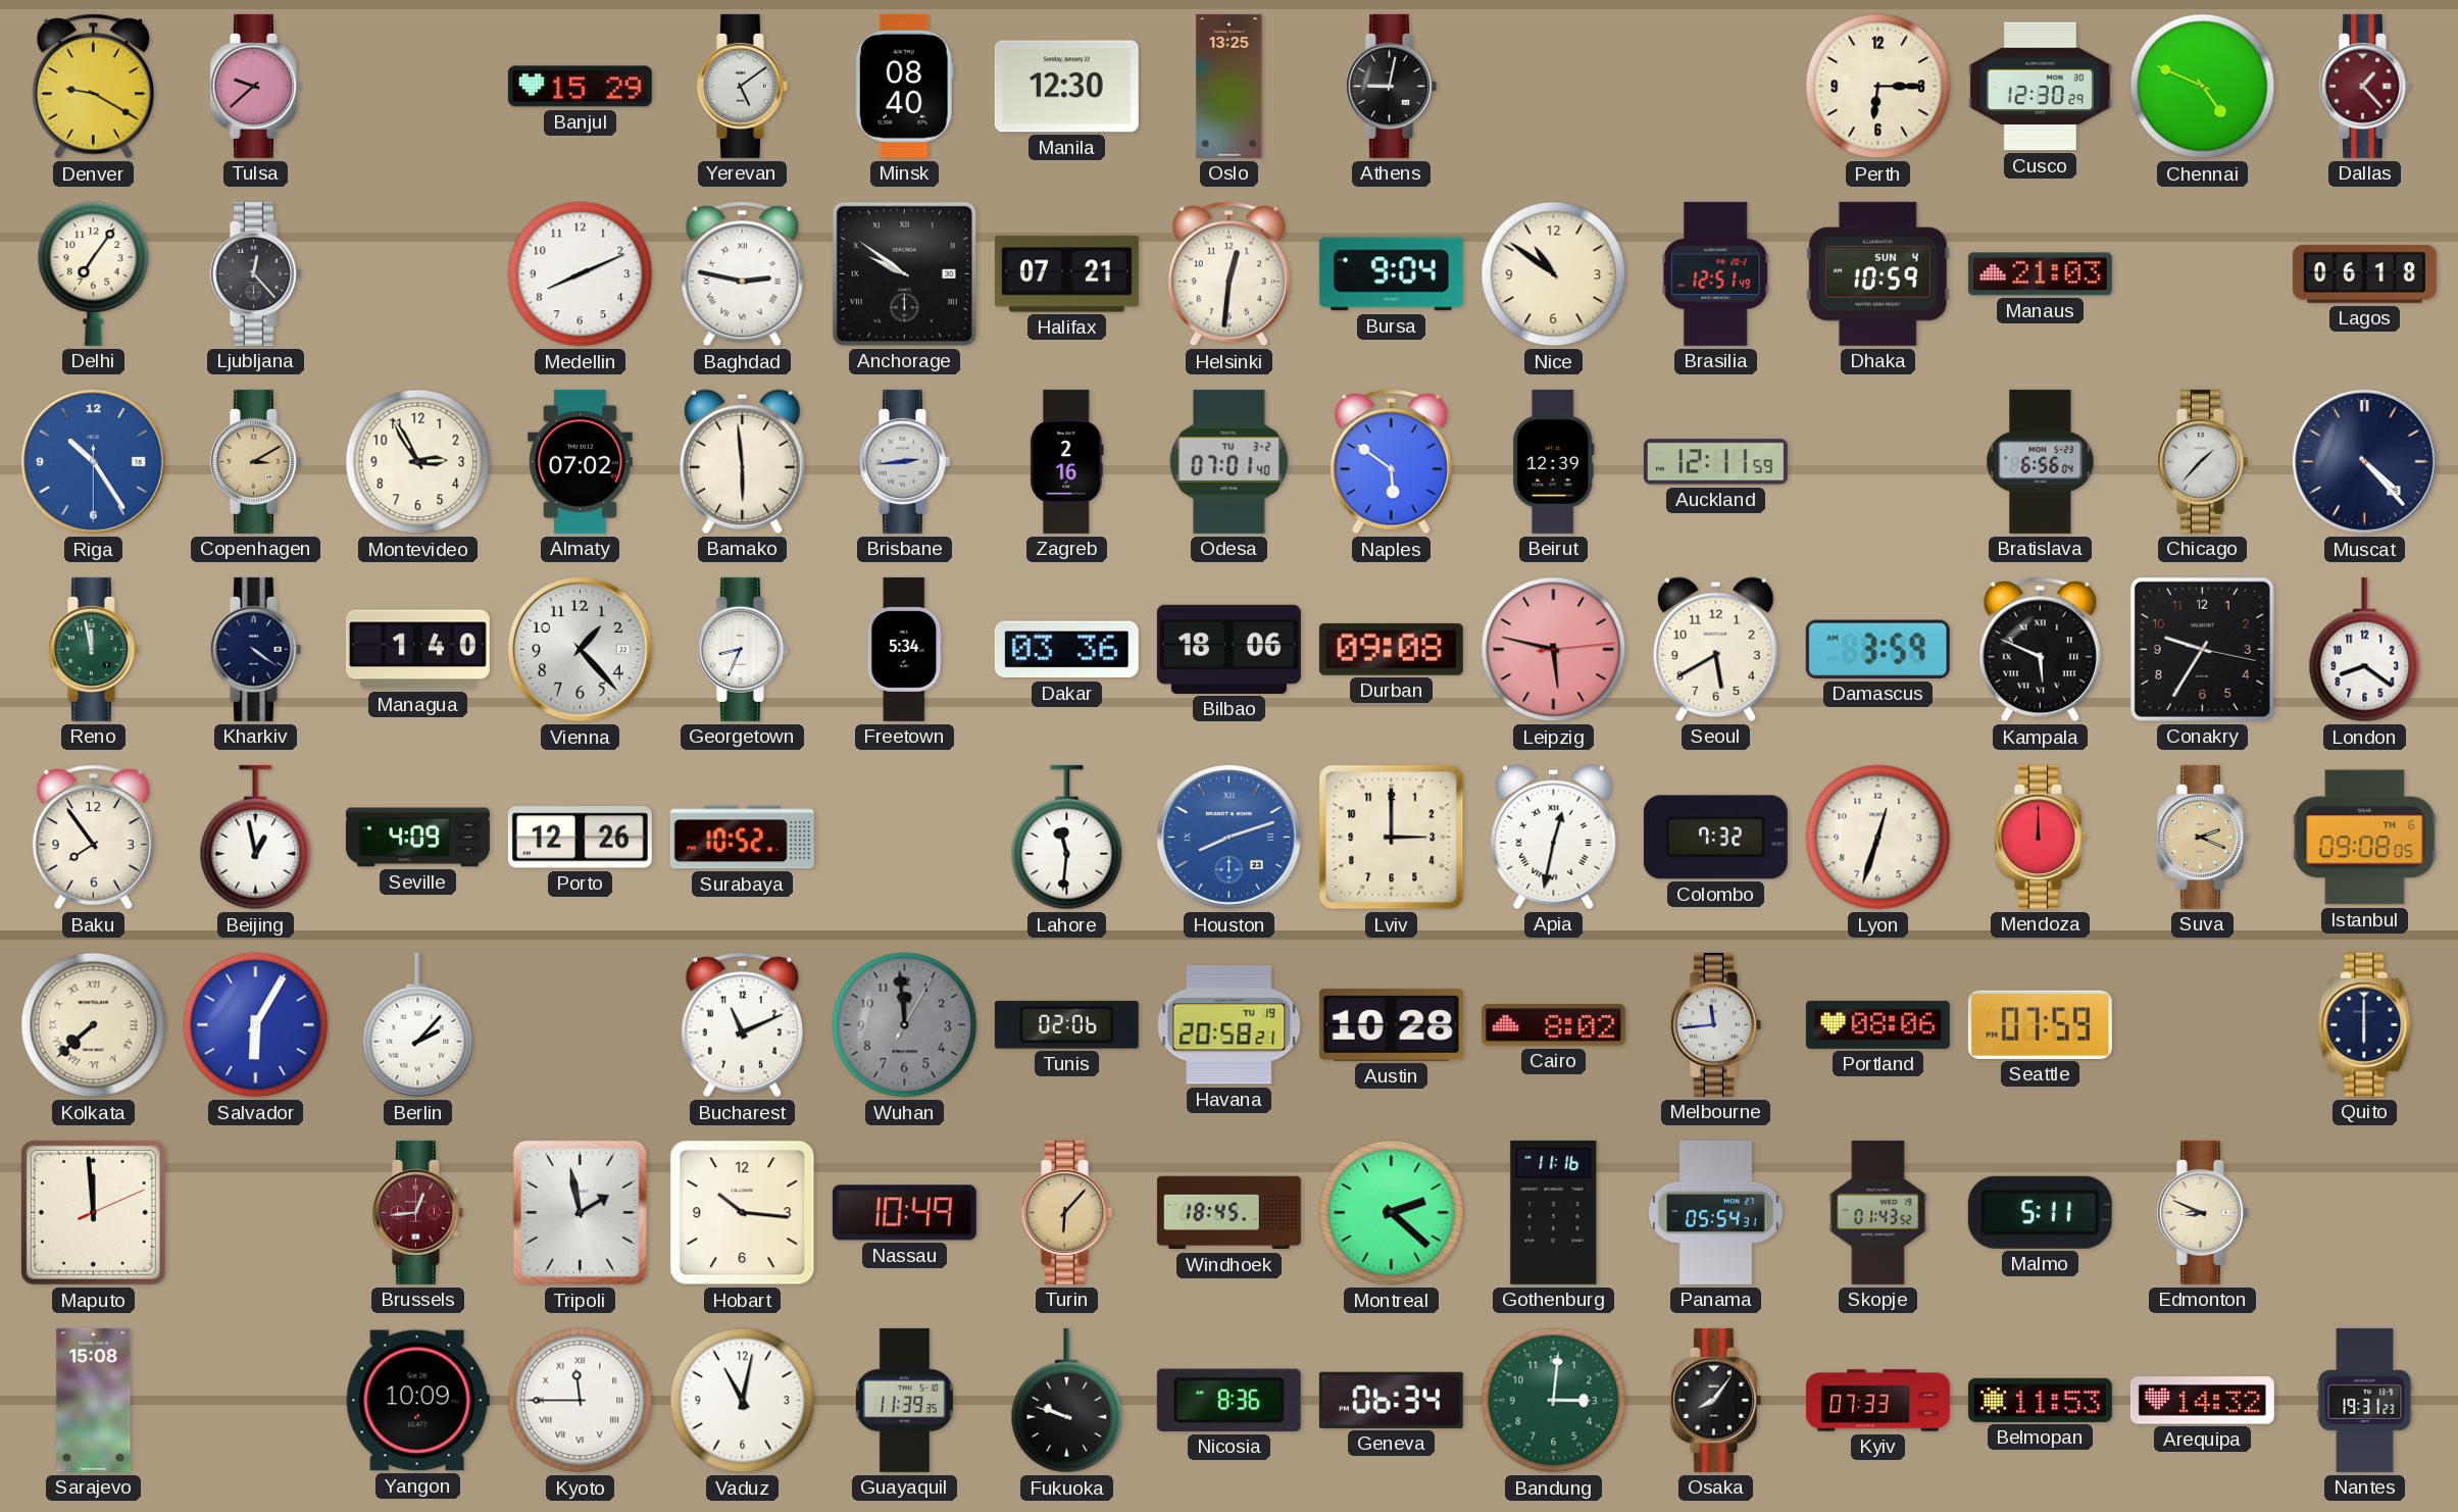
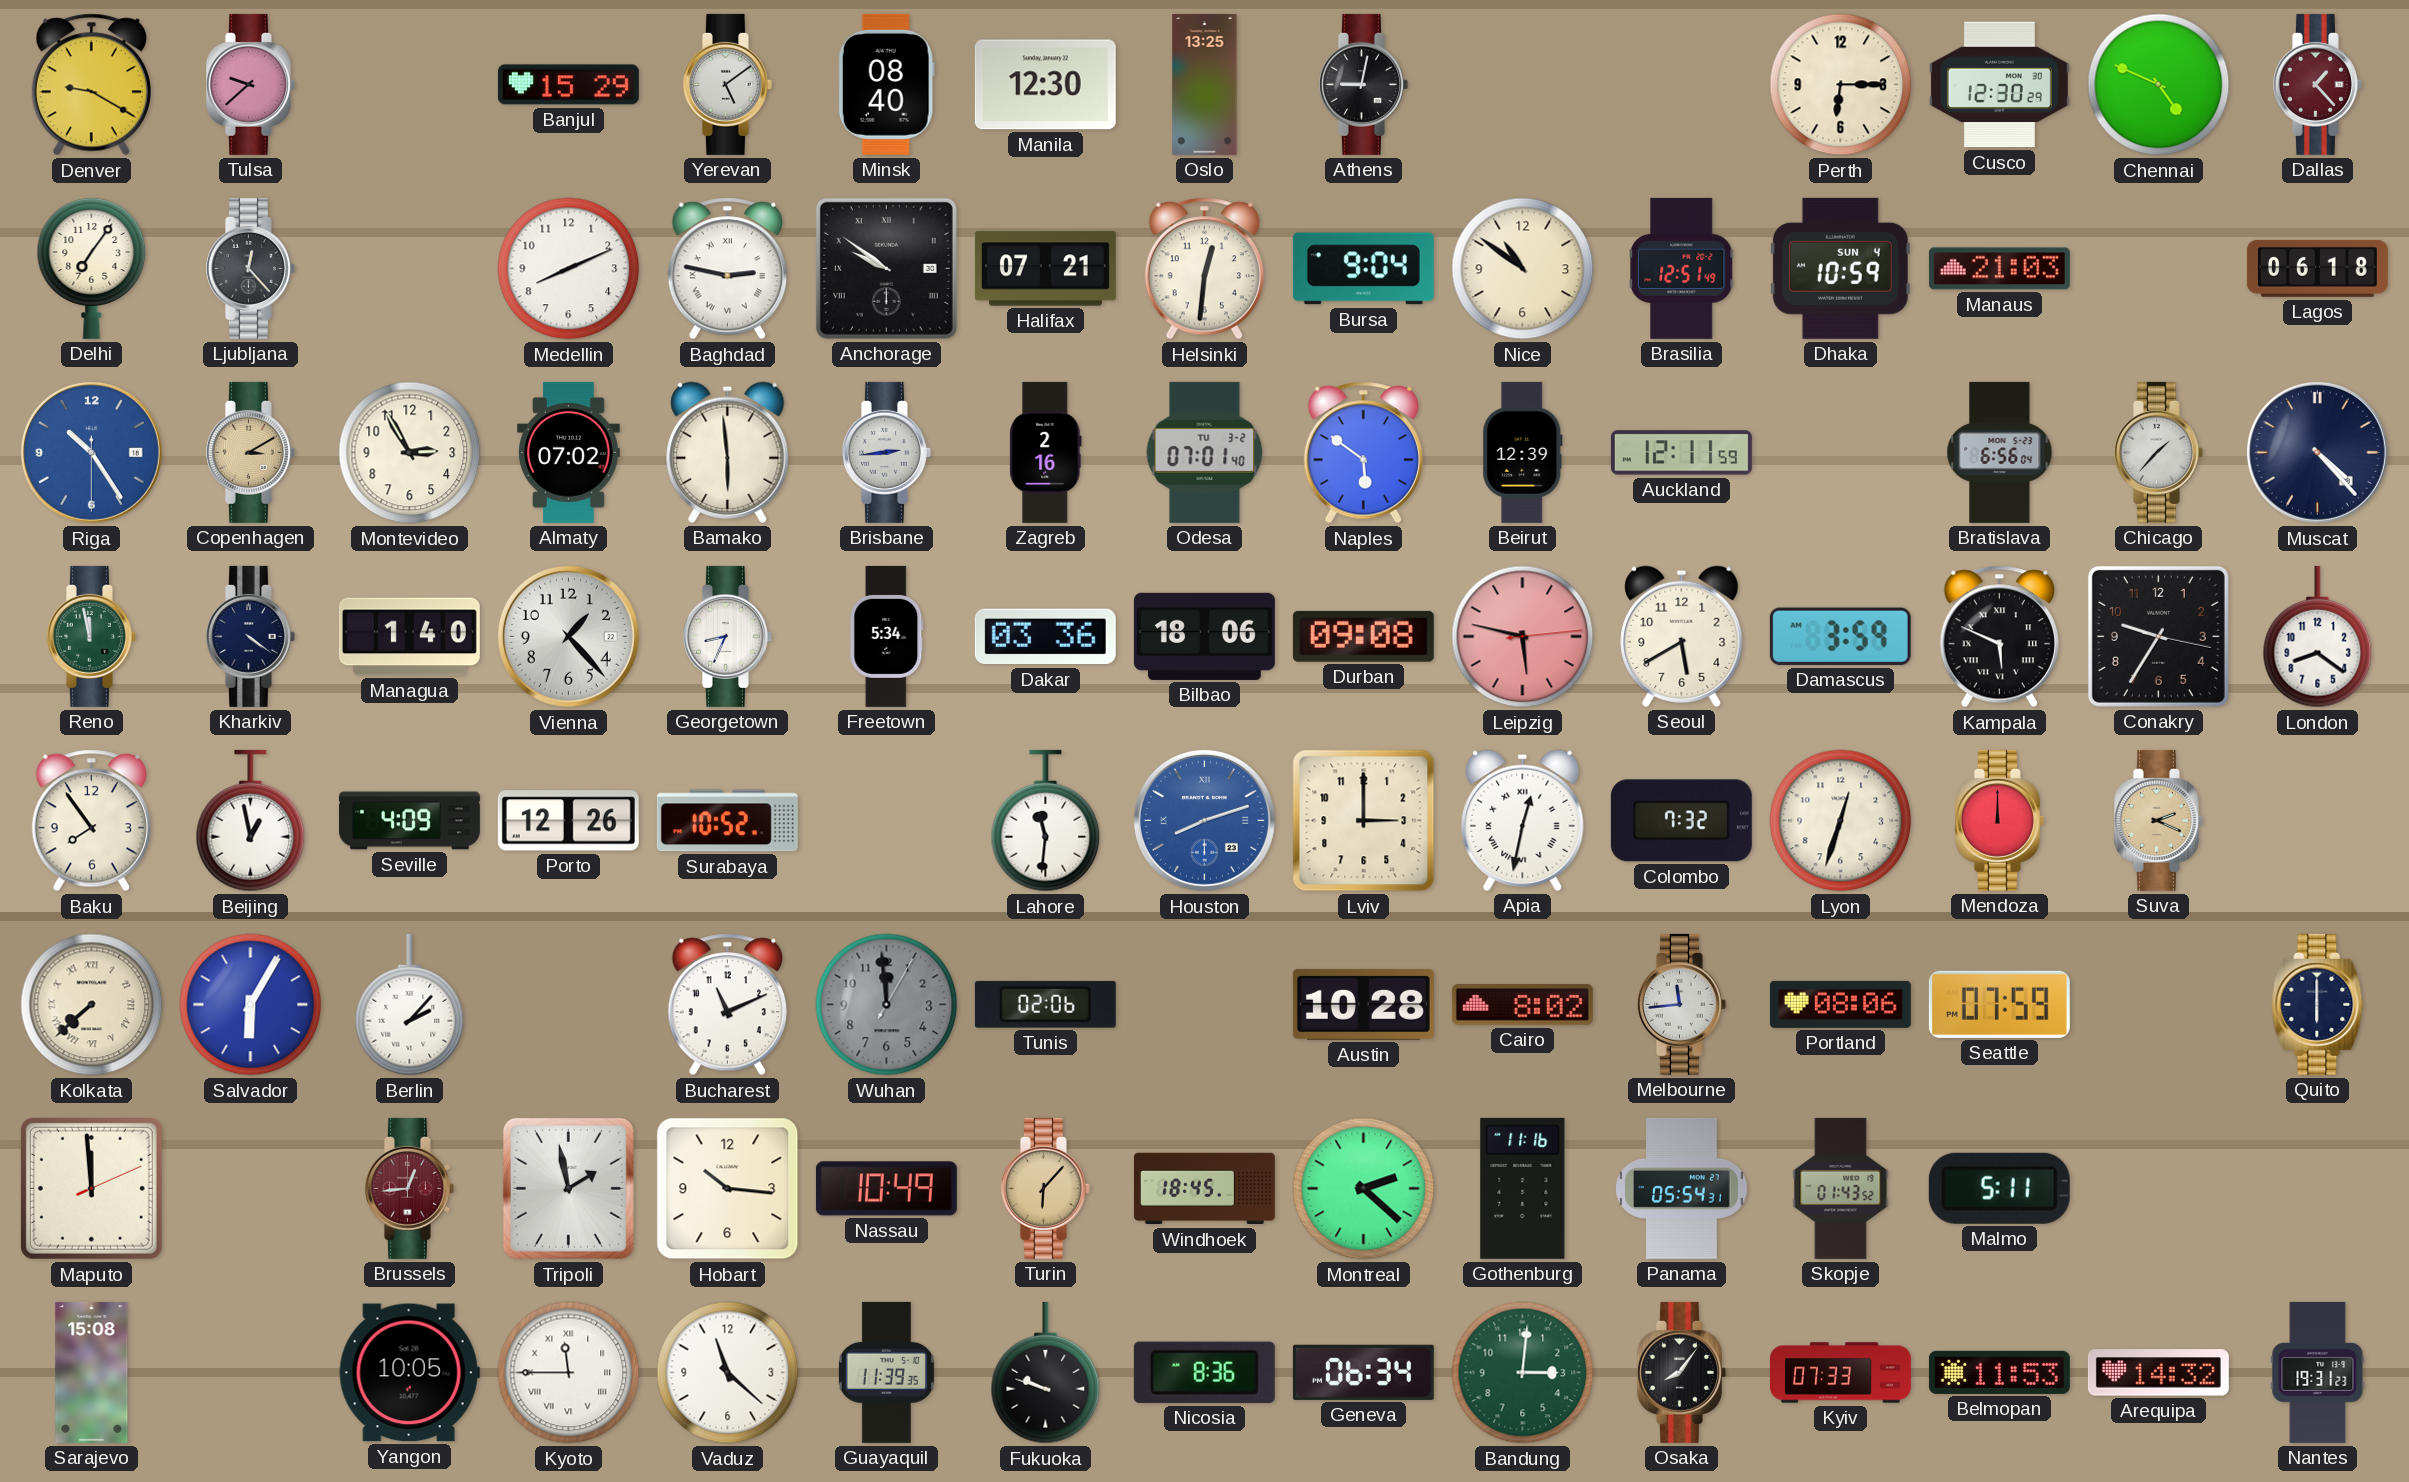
Istanbul: 09:08 -> none (2365, 838)
Havana: 20:58 -> none (1230, 1025)
Edmonton: 8:49 -> none (2202, 1212)
Yangon: 10:09 -> 10:05 (409, 1373)
Vaduz: 11:02 -> 11:22 (728, 1373)
